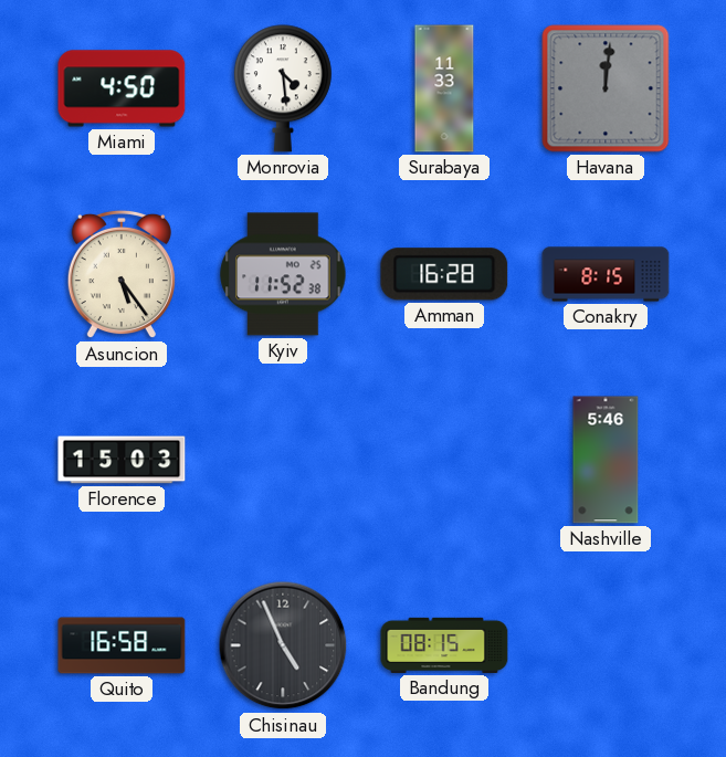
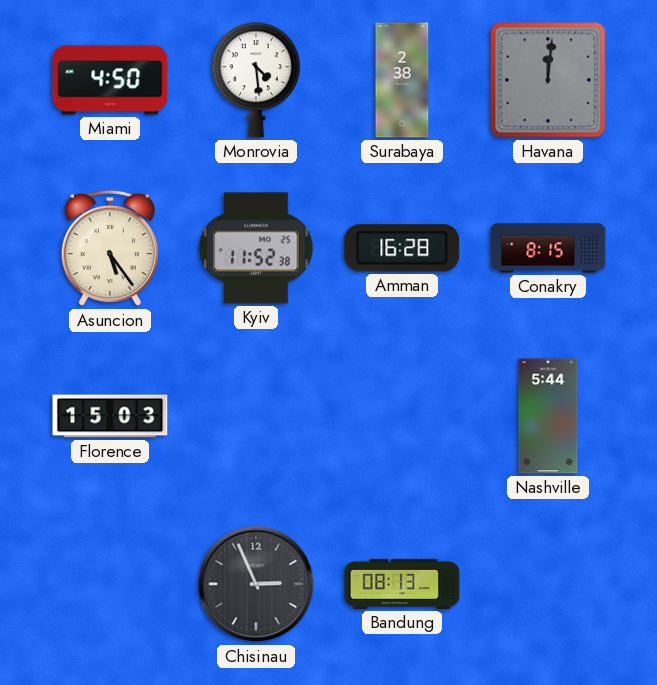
Surabaya: 11:33 -> 2:38 (402, 80)
Nashville: 5:46 -> 5:44 (548, 416)
Quito: 16:58 -> none (122, 645)
Chisinau: 4:56 -> 2:56 (256, 584)
Bandung: 08:15 -> 08:13 (402, 584)
